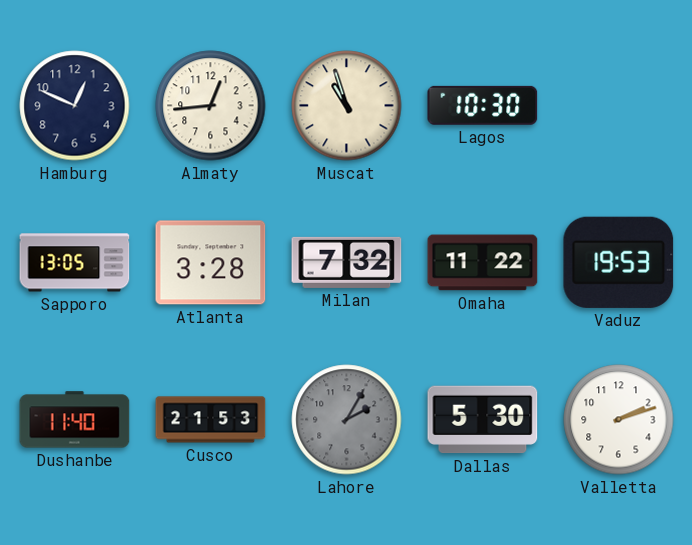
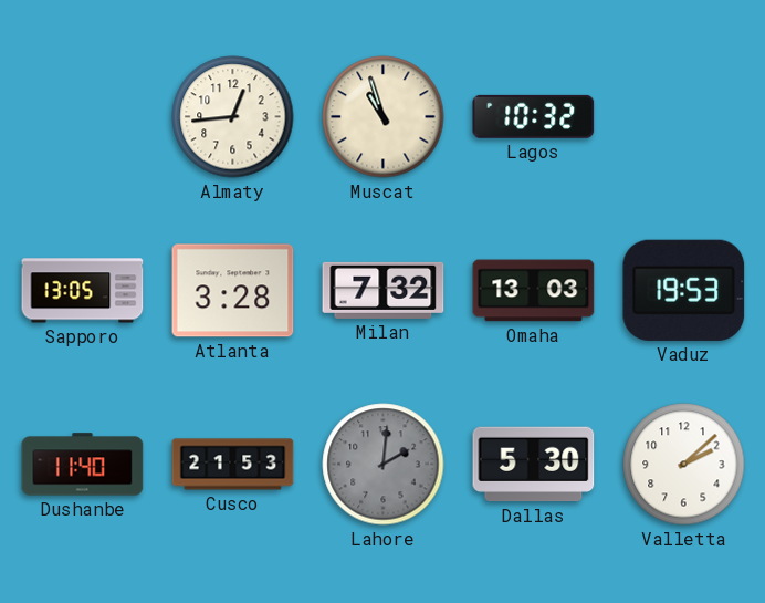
Hamburg: 12:49 -> none (75, 106)
Lagos: 10:30 -> 10:32 (534, 116)
Omaha: 11:22 -> 13:03 (534, 291)
Lahore: 2:05 -> 2:01 (384, 465)
Valletta: 2:12 -> 2:08 (684, 465)
